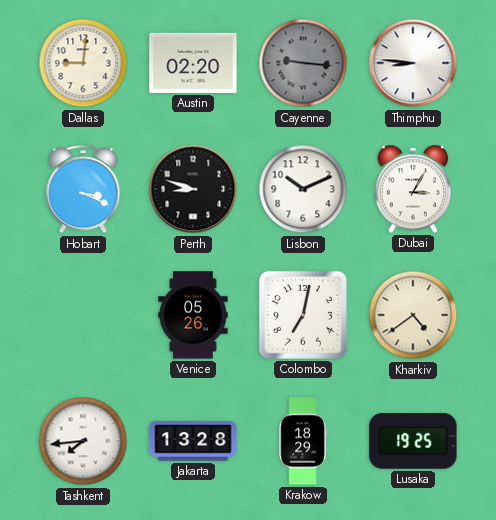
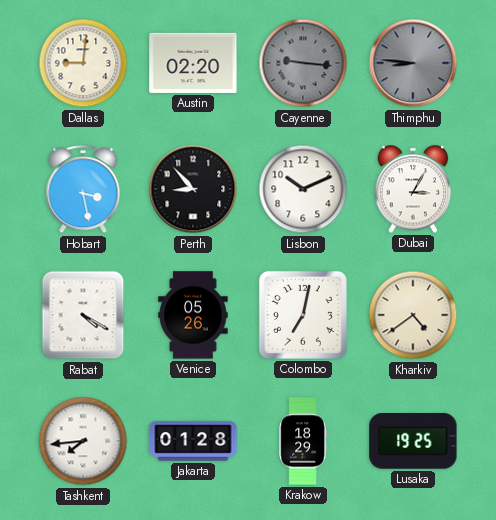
Thimphu dial: white -> grey (413, 63)
Hobart: 3:19 -> 3:28 (83, 190)
Perth: 8:48 -> 8:53 (193, 189)
Rabat: none -> 4:20 (83, 315)
Jakarta: 13:28 -> 01:28 (193, 441)
